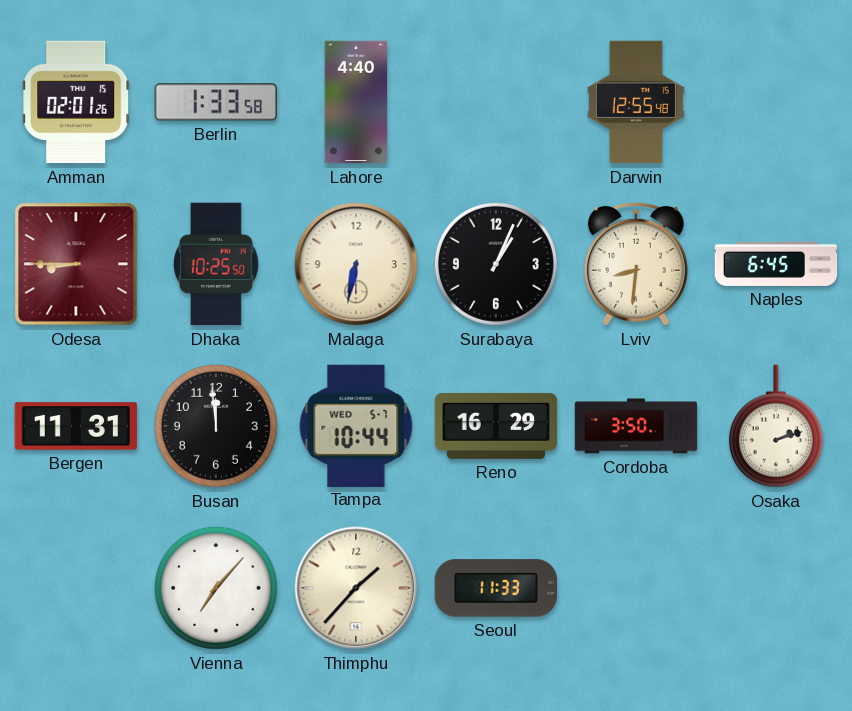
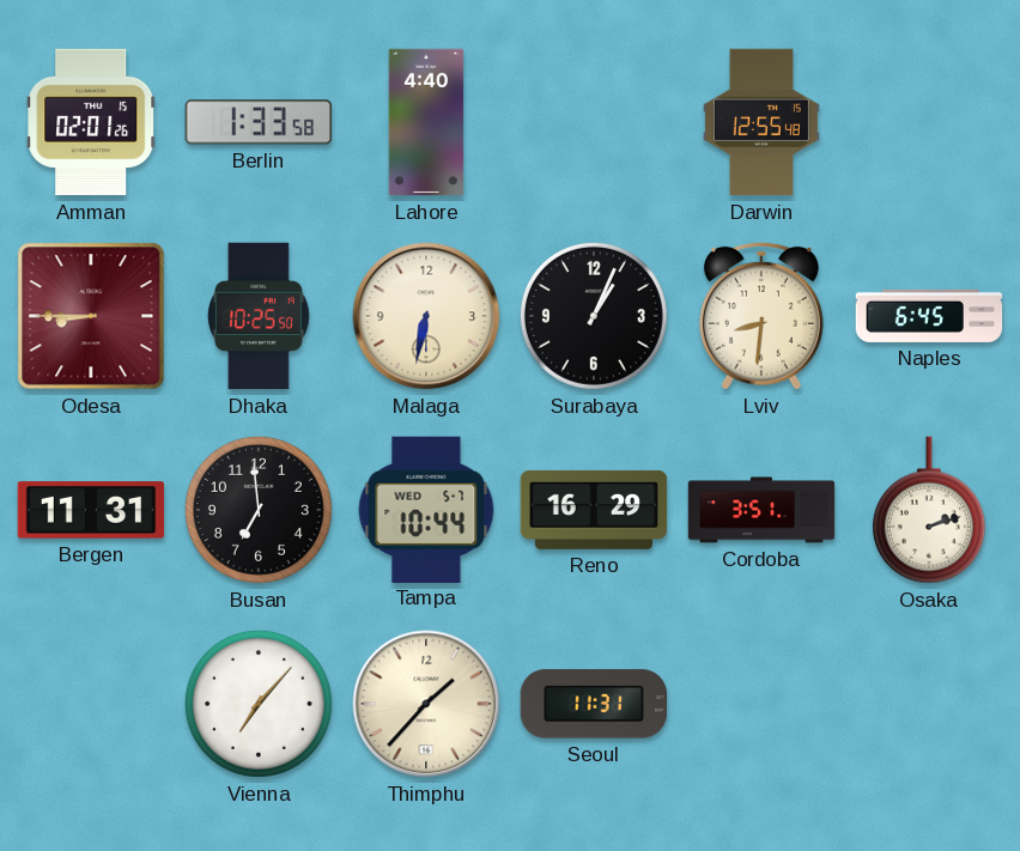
Busan: 11:59 -> 6:59 (259, 510)
Cordoba: 3:50 -> 3:51 (761, 510)
Seoul: 11:33 -> 11:31 (594, 704)
